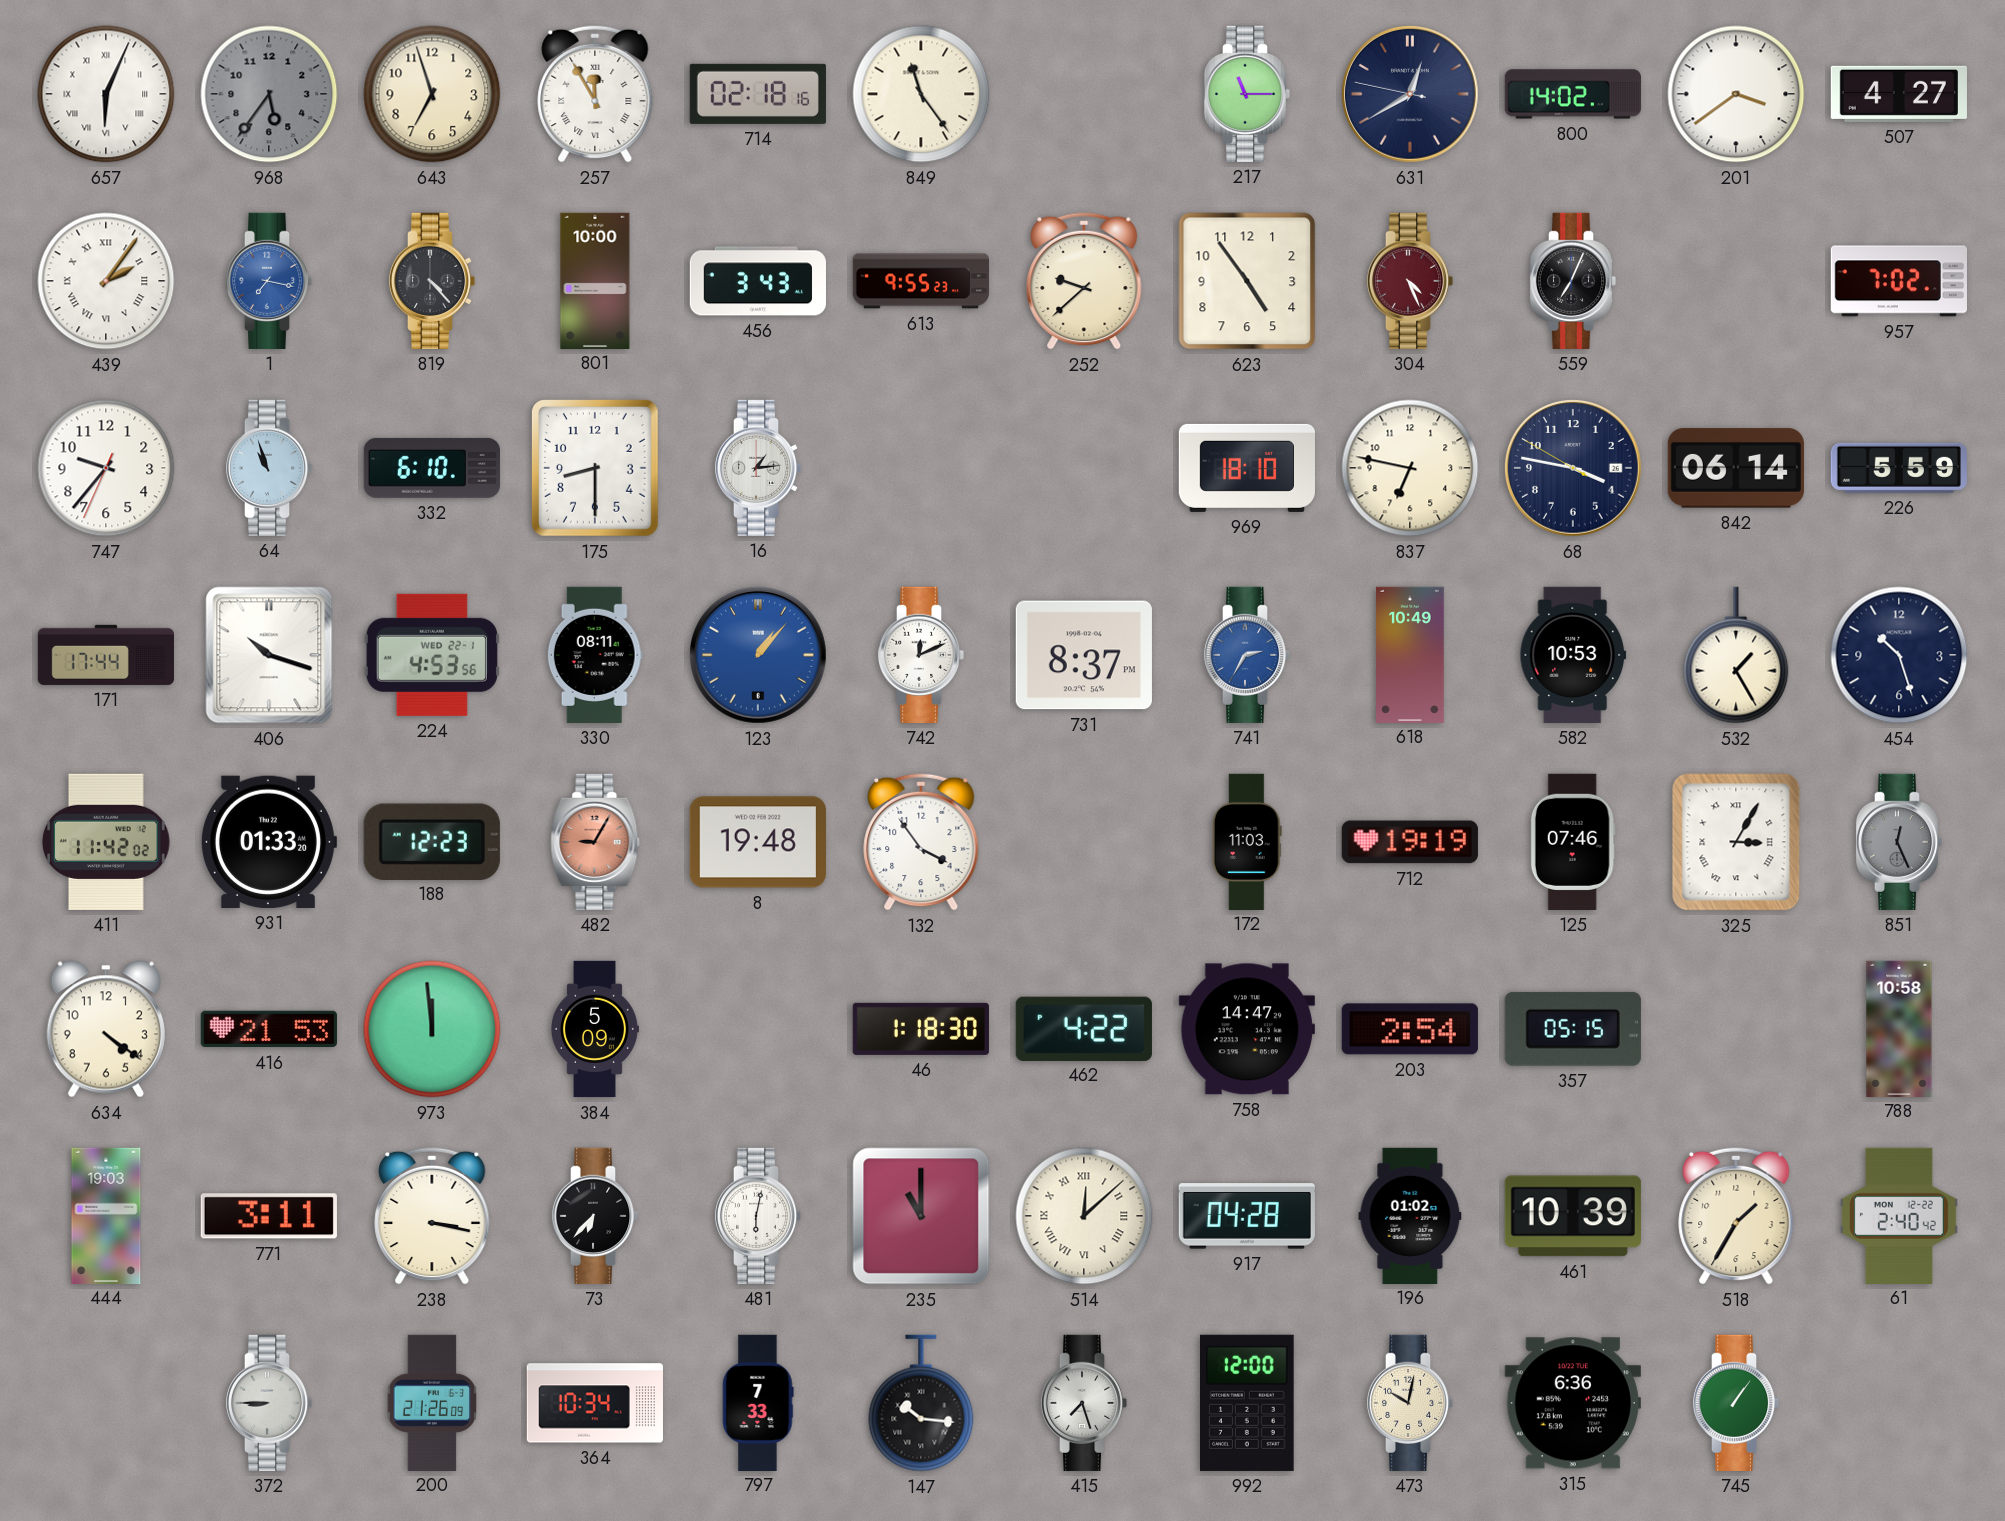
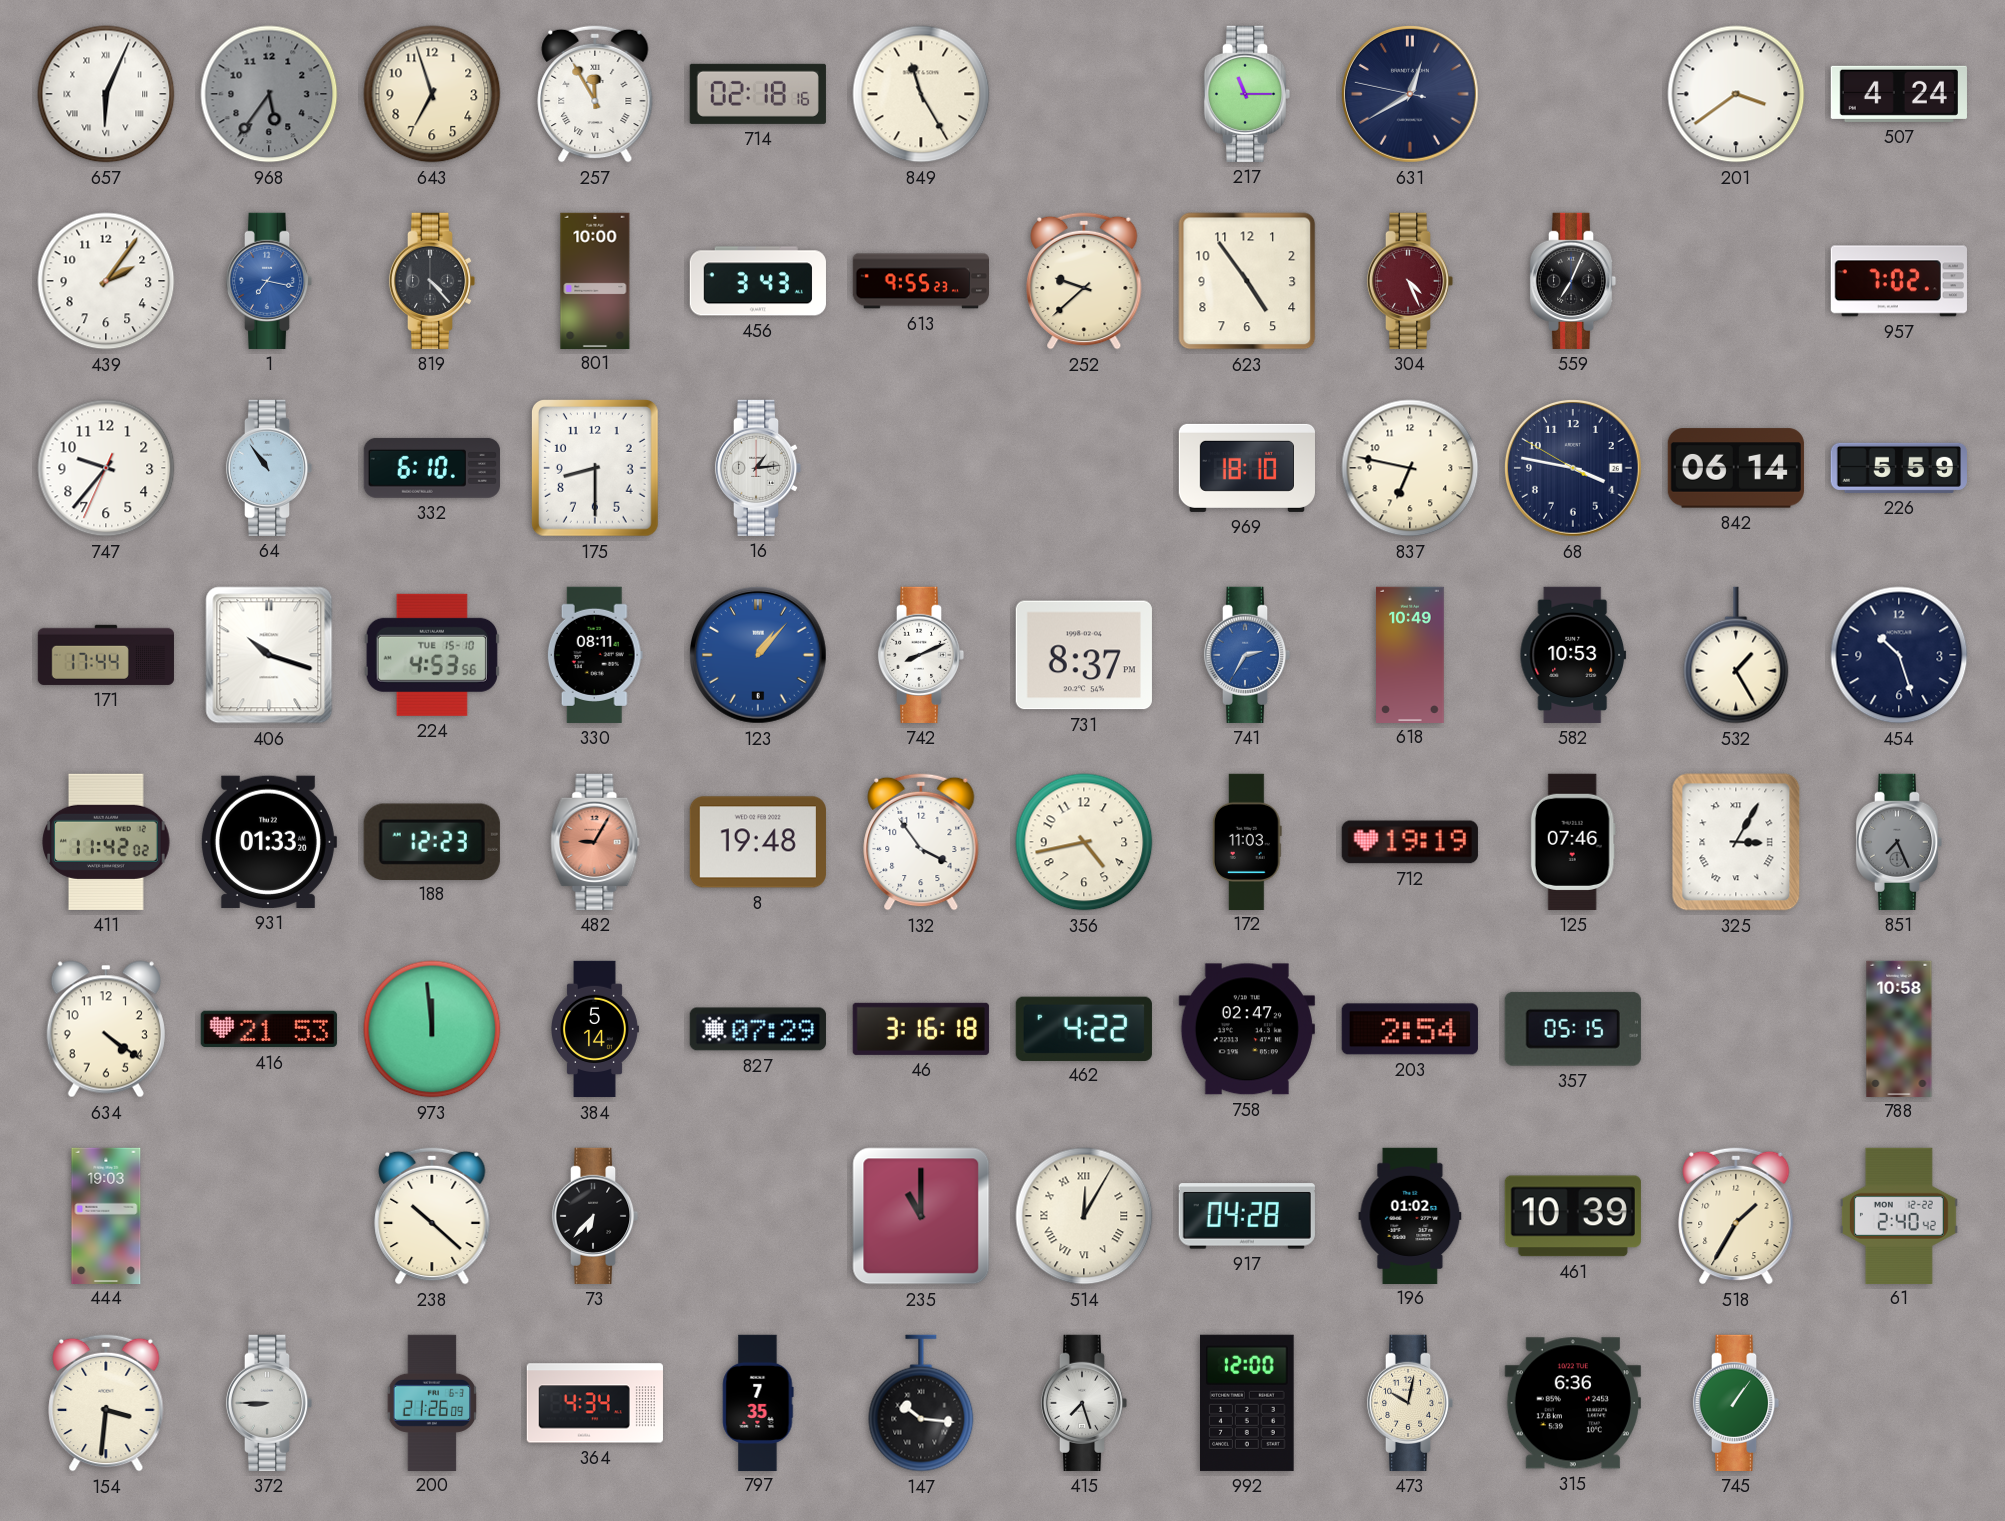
849: 11:24 -> 11:25 (921, 94)
800: 14:02 -> none (1573, 94)
507: 4:27 -> 4:24 (1899, 94)
439 numerals: Roman -> Arabic (106, 281)
64: 10:57 -> 10:54 (269, 468)
224 date: WED 22-1 -> TUE 15-10 (432, 655)
742: 12:11 -> 8:11 (921, 655)
356: none -> 4:43 (1084, 842)
851: 12:26 -> 7:26 (1899, 842)
384: 5:09 -> 5:14 (595, 1029)
827: none -> 07:29 (758, 1029)
46: 1:18 -> 3:16 (921, 1029)
758: 14:47 -> 02:47 (1247, 1029)
771: 3:11 -> none (269, 1216)
238: 3:17 -> 10:22 (432, 1216)
481: 6:02 -> none (758, 1216)
514: 12:08 -> 12:05 (1084, 1216)
154: none -> 3:31 (106, 1403)
364: 10:34 -> 4:34 (595, 1403)
797: 7:33 -> 7:35 (758, 1402)
